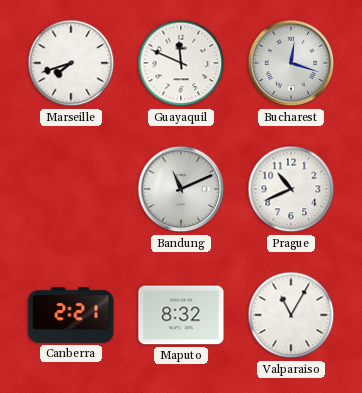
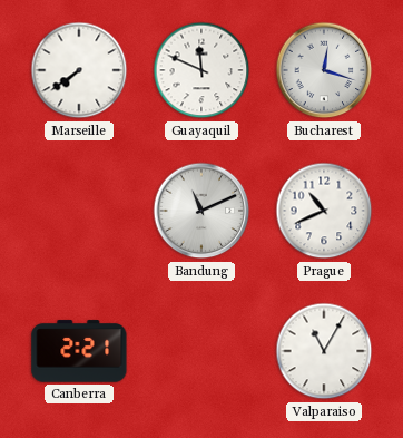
Marseille: 7:42 -> 7:39 (79, 70)
Maputo: 8:32 -> none (181, 315)
